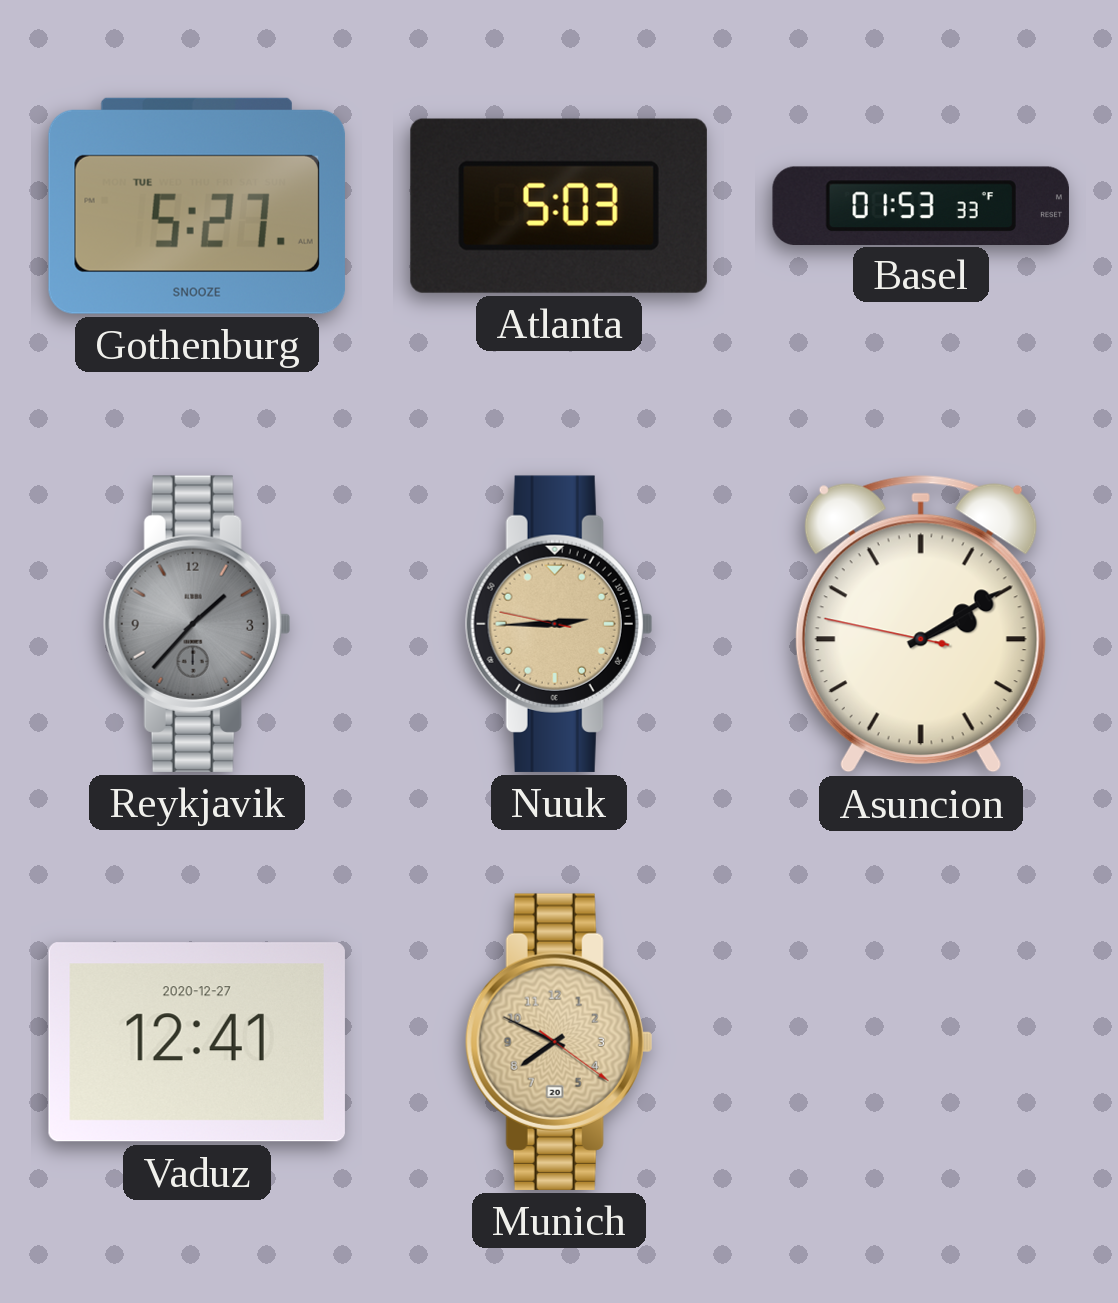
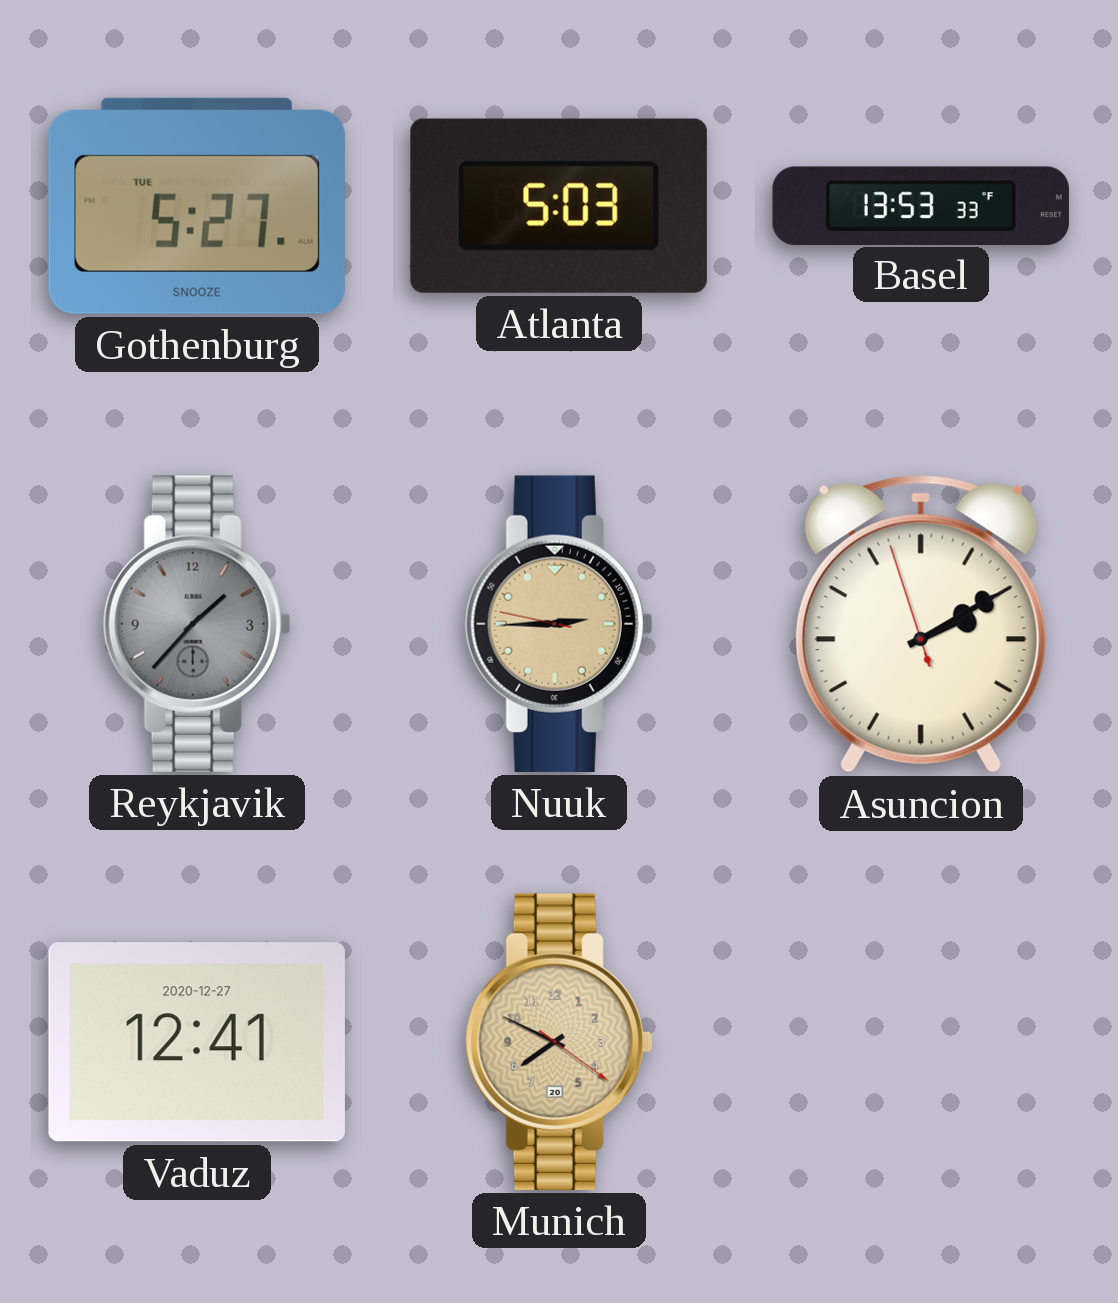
Basel: 01:53 -> 13:53 (921, 205)
Asuncion: 2:09:47 -> 2:09:57 (921, 624)
